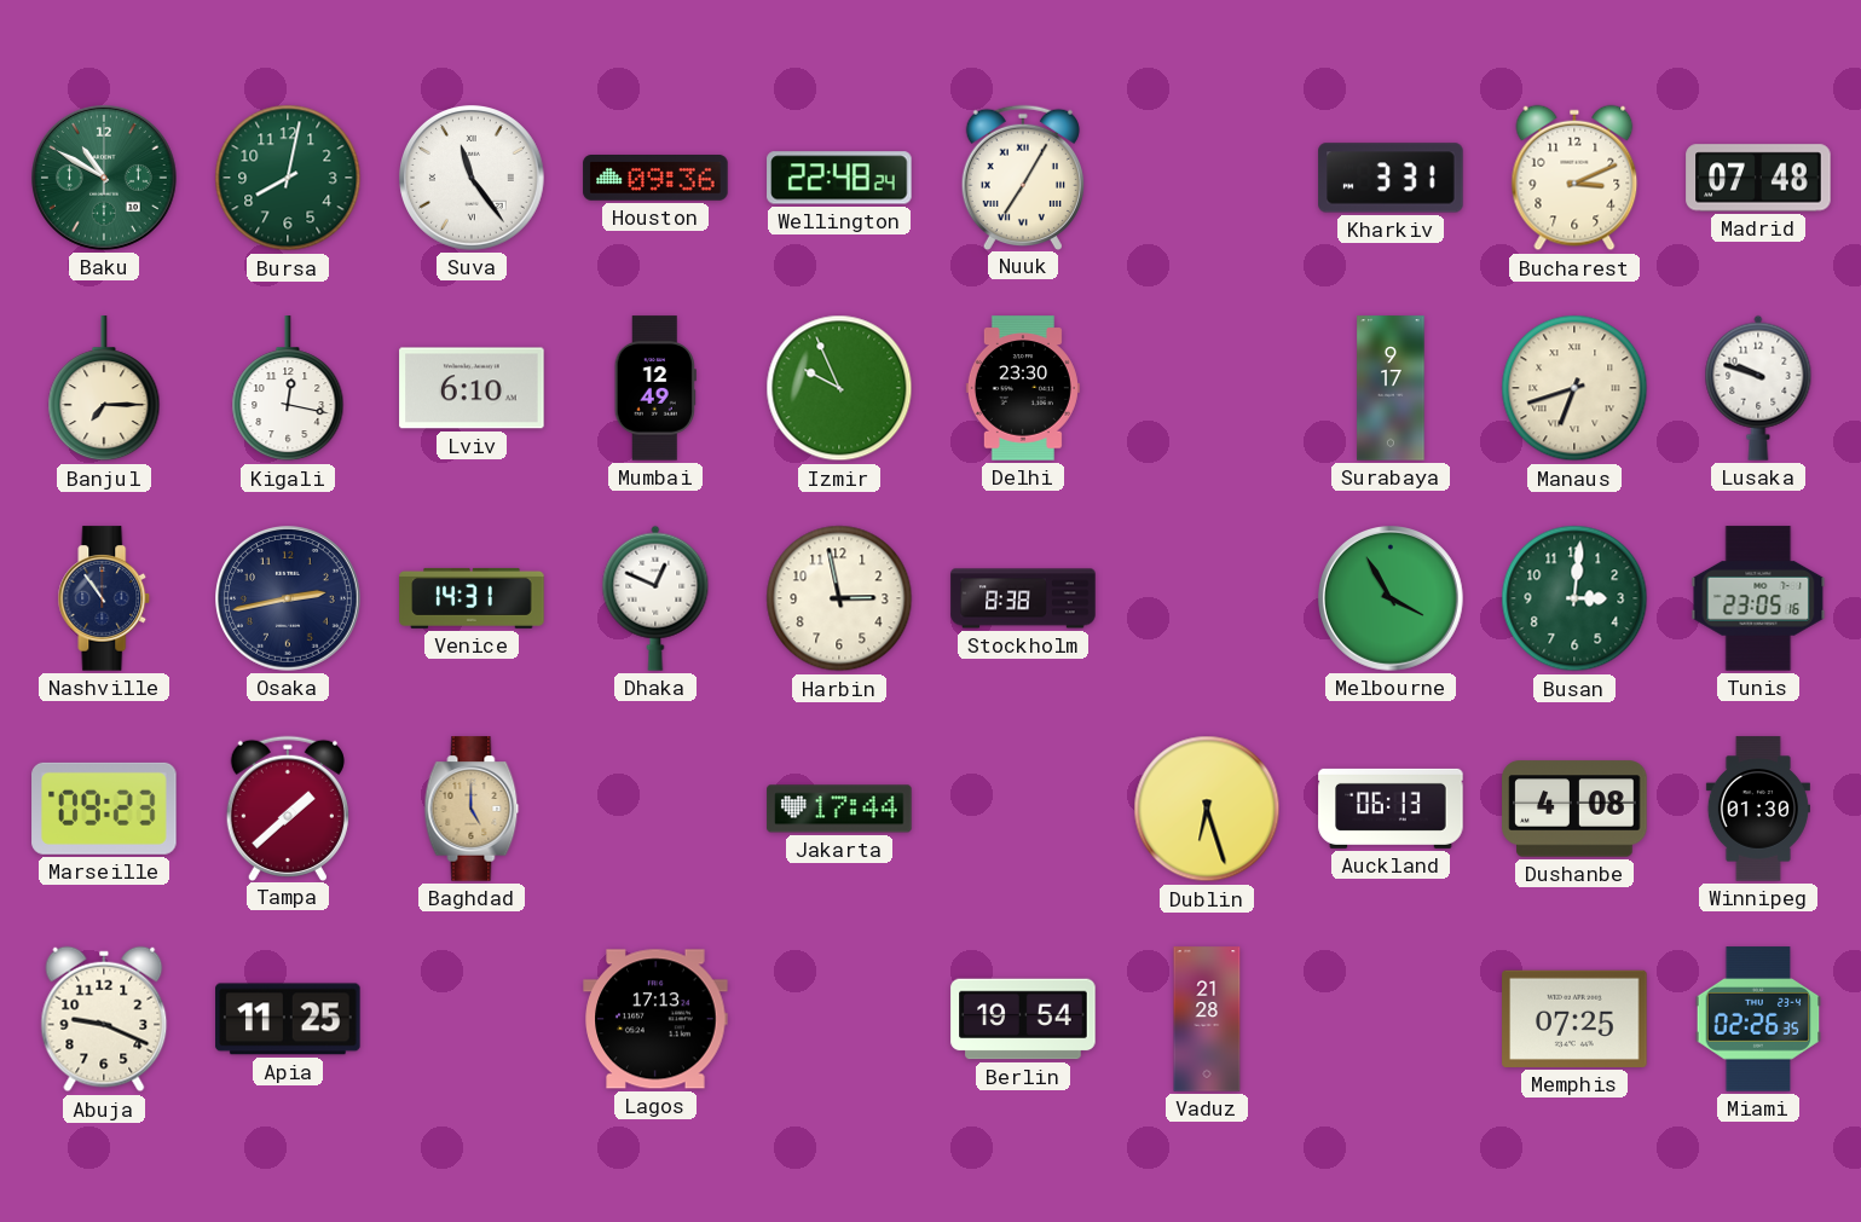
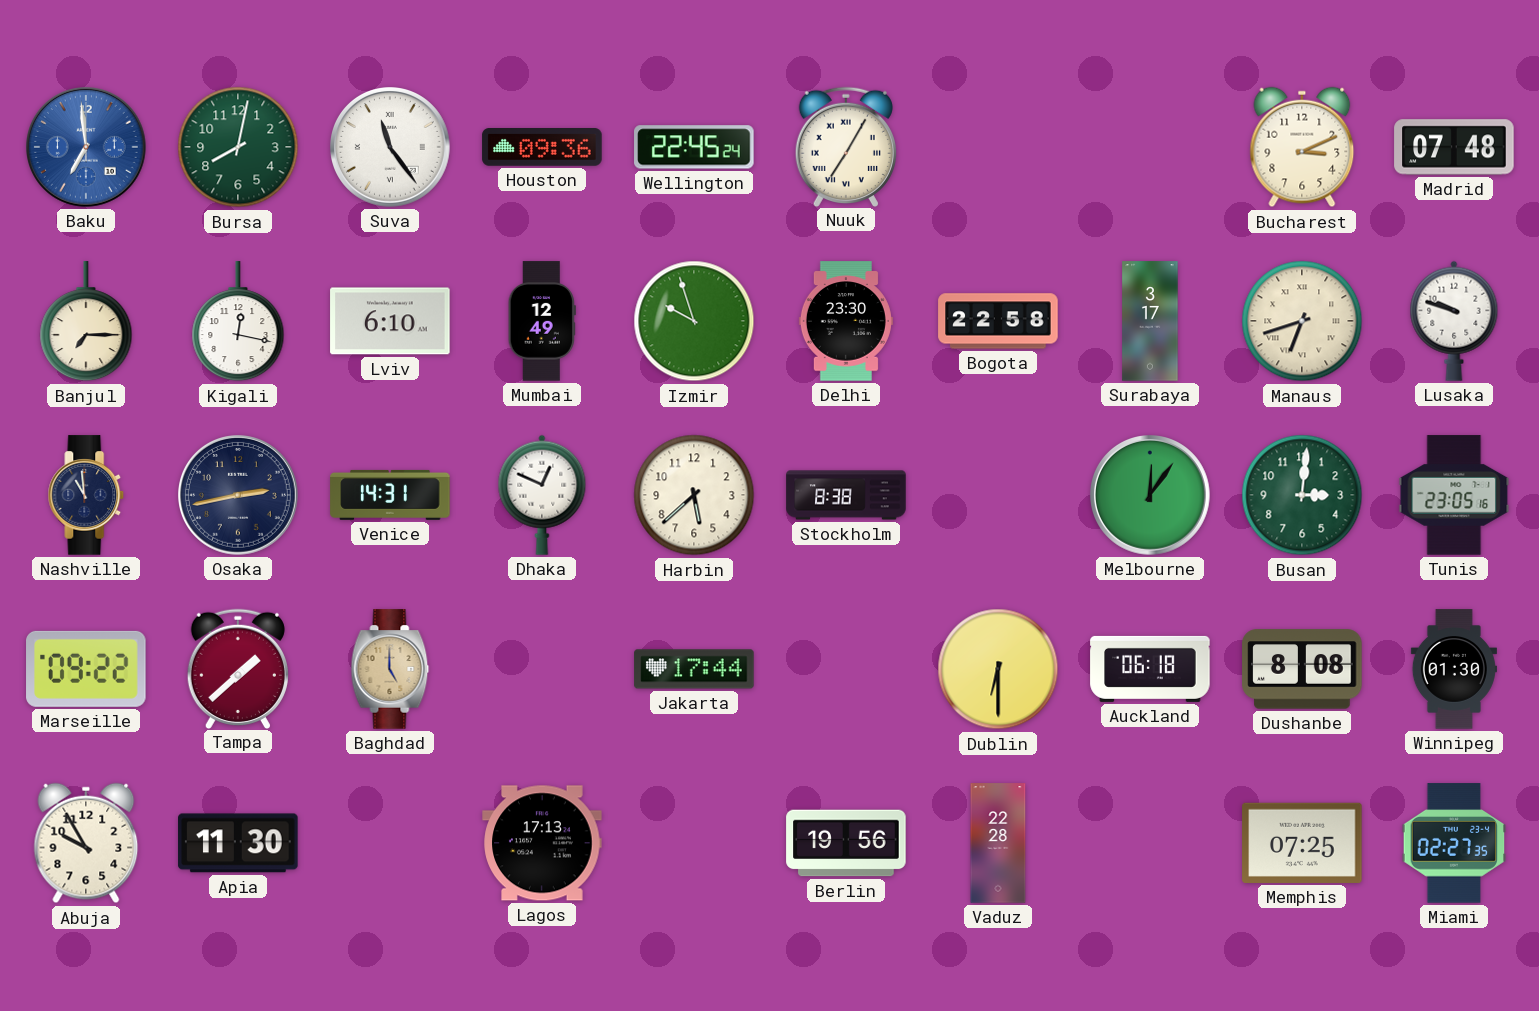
Baku: 10:50 -> 6:59 (87, 148)
Baku dial: green -> blue (87, 148)
Wellington: 22:48 -> 22:45 (694, 147)
Kharkiv: 3:31 -> none (1391, 178)
Izmir: 9:56 -> 9:57 (694, 321)
Bogota: none -> 22:58 (998, 321)
Surabaya: 9:17 -> 3:17 (1150, 321)
Nashville: 10:54 -> 10:59 (86, 495)
Harbin: 2:58 -> 5:38 (694, 495)
Melbourne: 3:55 -> 12:06 (1151, 496)
Marseille: 09:23 -> 09:22 (86, 669)
Dublin: 6:27 -> 6:30 (998, 669)
Auckland: 06:13 -> 06:18 (1150, 669)
Dushanbe: 4:08 -> 8:08 (1302, 669)
Abuja: 9:19 -> 9:55 (86, 843)
Apia: 11:25 -> 11:30 (238, 843)
Berlin: 19:54 -> 19:56 (846, 843)
Vaduz: 21:28 -> 22:28 (998, 843)
Miami: 02:26 -> 02:27 (1454, 843)
